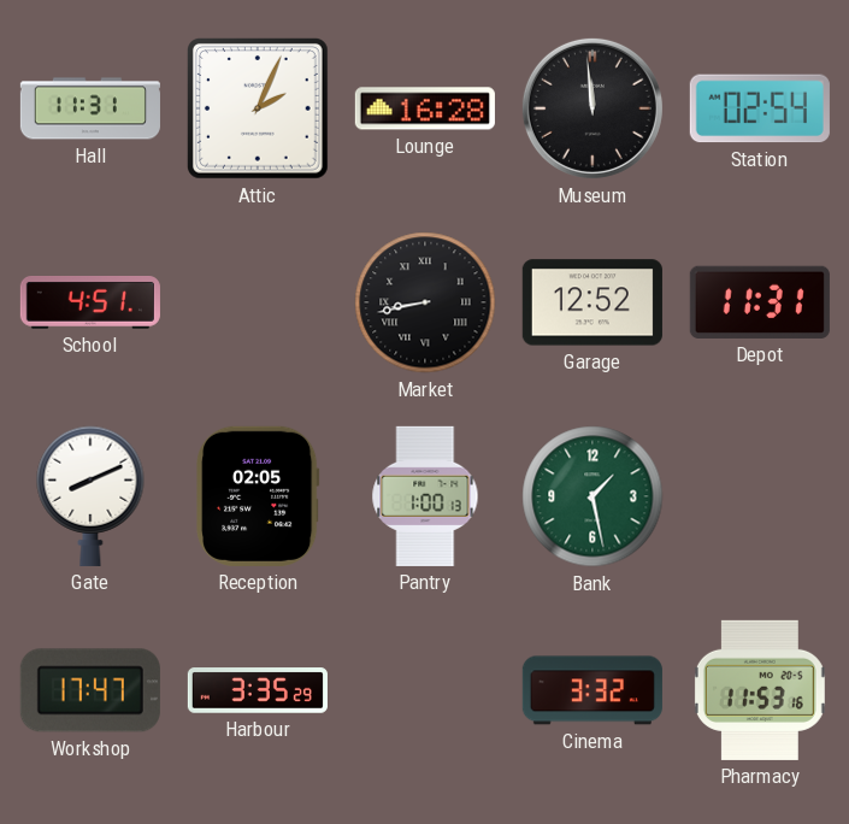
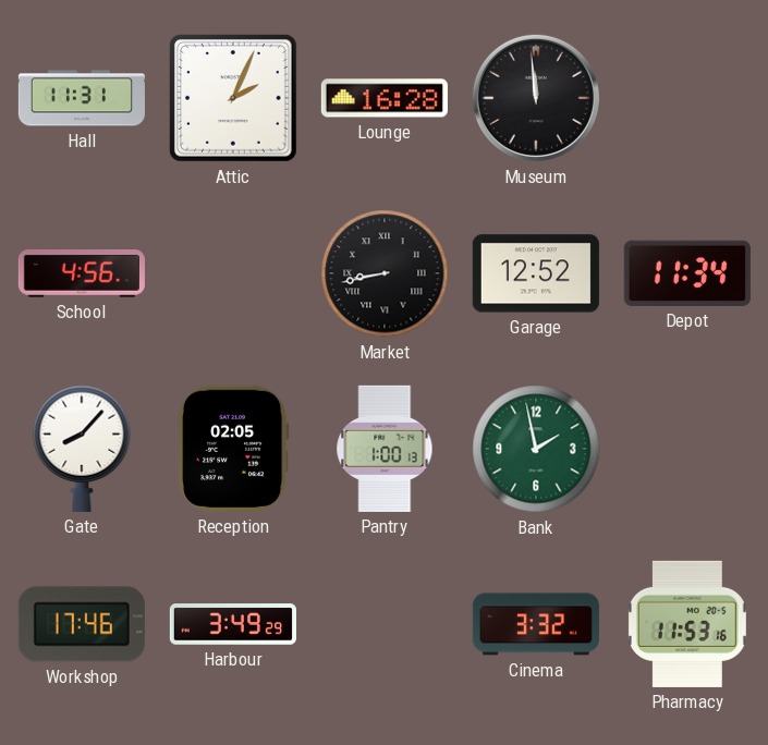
Station: 02:54 -> none (760, 108)
School: 4:51 -> 4:56 (82, 274)
Depot: 11:31 -> 11:34 (687, 273)
Gate: 8:11 -> 8:07 (82, 449)
Bank: 1:28 -> 1:58 (536, 449)
Workshop: 17:47 -> 17:46 (82, 624)
Harbour: 3:35 -> 3:49 (233, 624)
